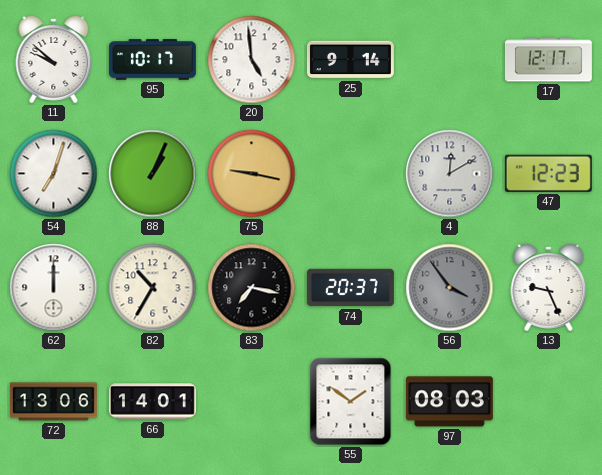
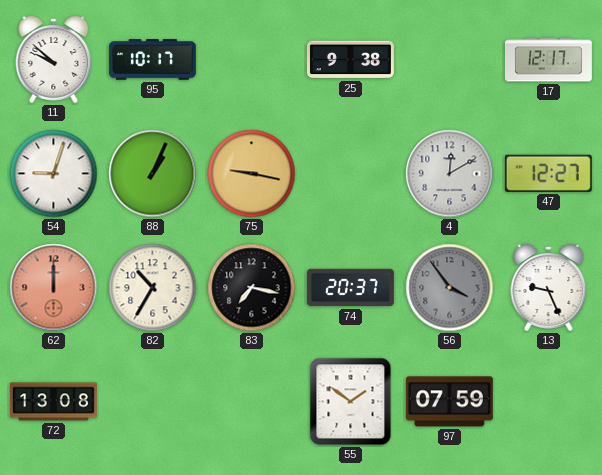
20: 4:59 -> none (252, 60)
25: 9:14 -> 9:38 (350, 60)
54: 7:03 -> 9:03 (54, 174)
47: 12:23 -> 12:27 (548, 173)
62 dial: white -> salmon (54, 288)
72: 13:06 -> 13:08 (53, 402)
66: 14:01 -> none (152, 402)
97: 08:03 -> 07:59 (449, 402)
